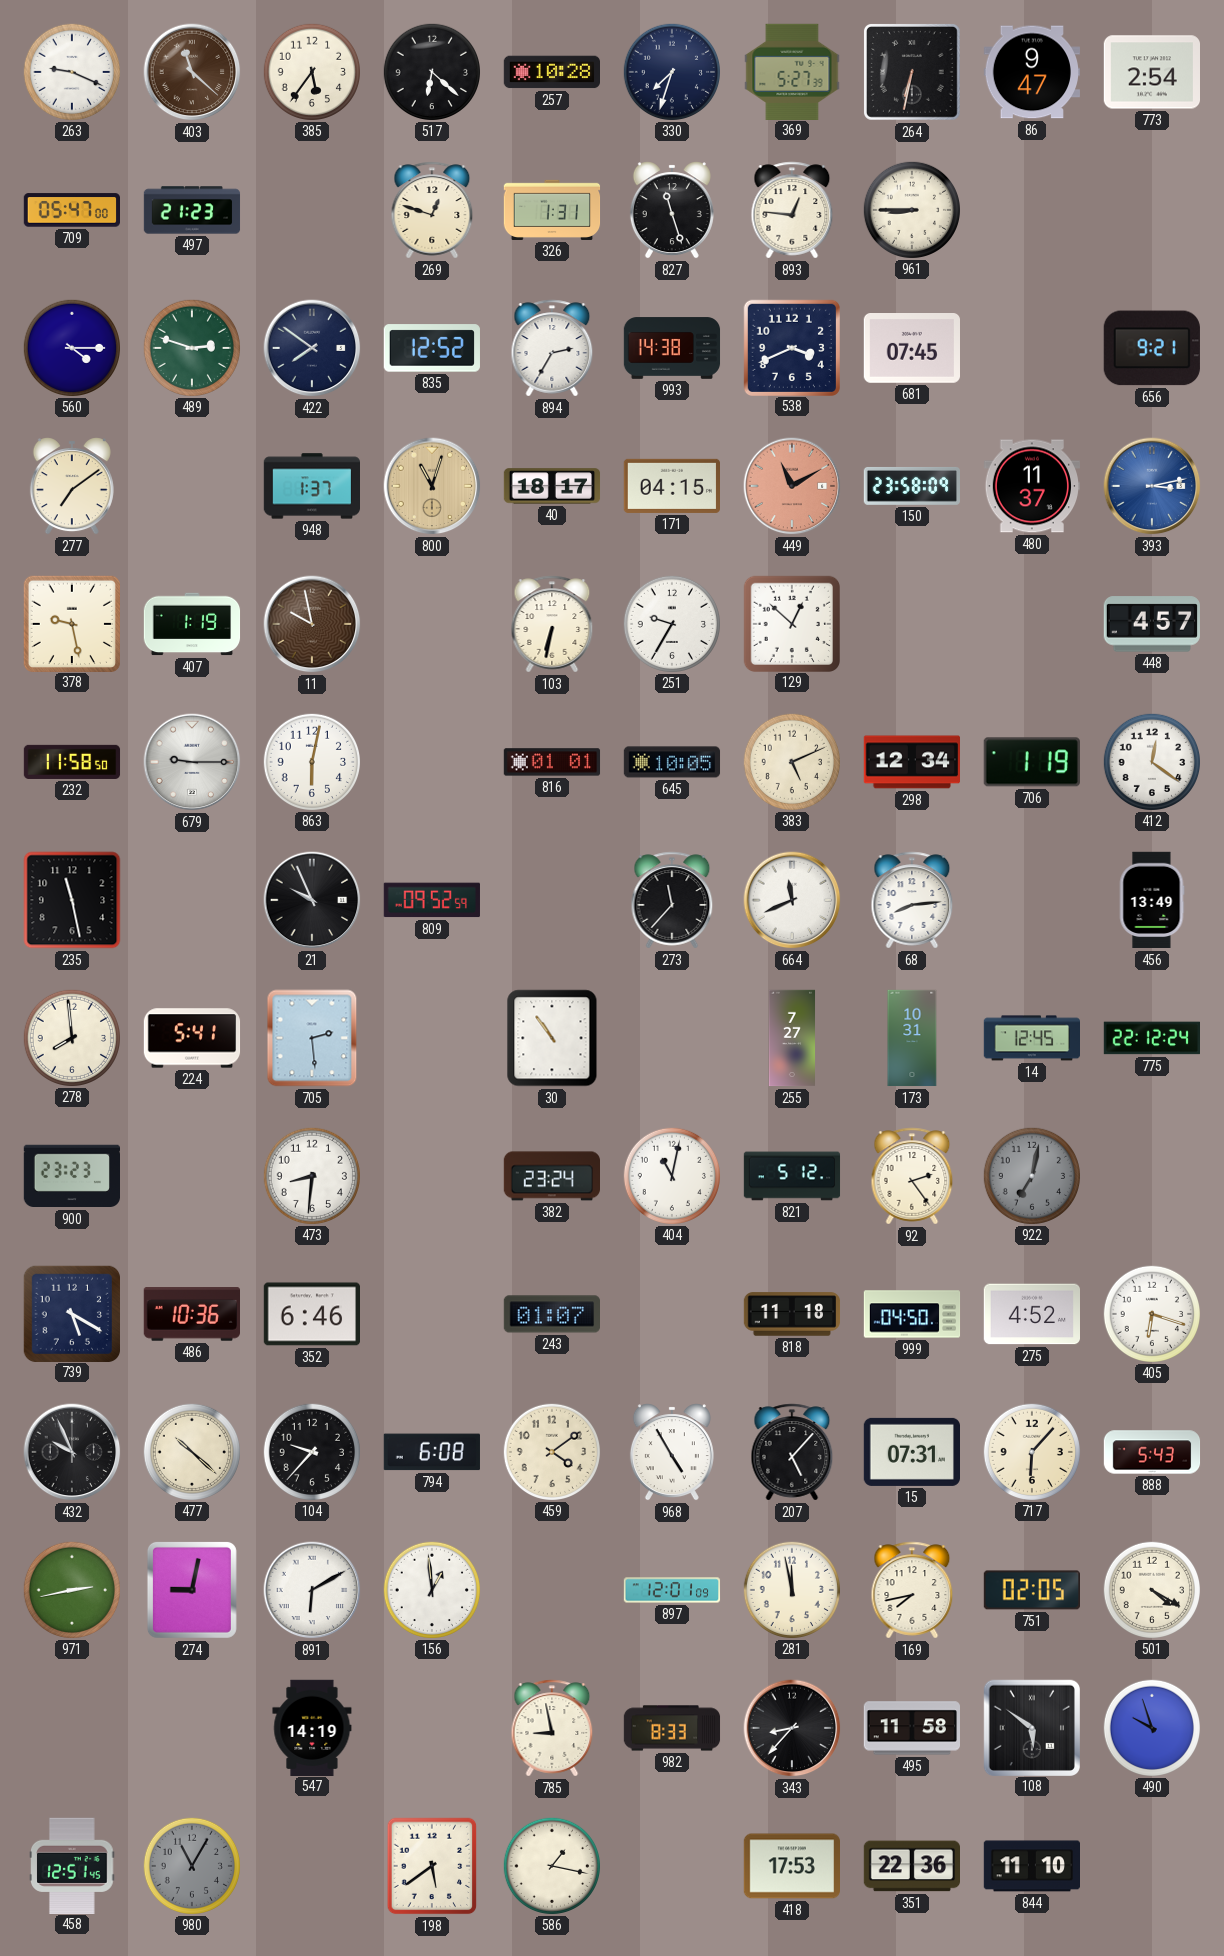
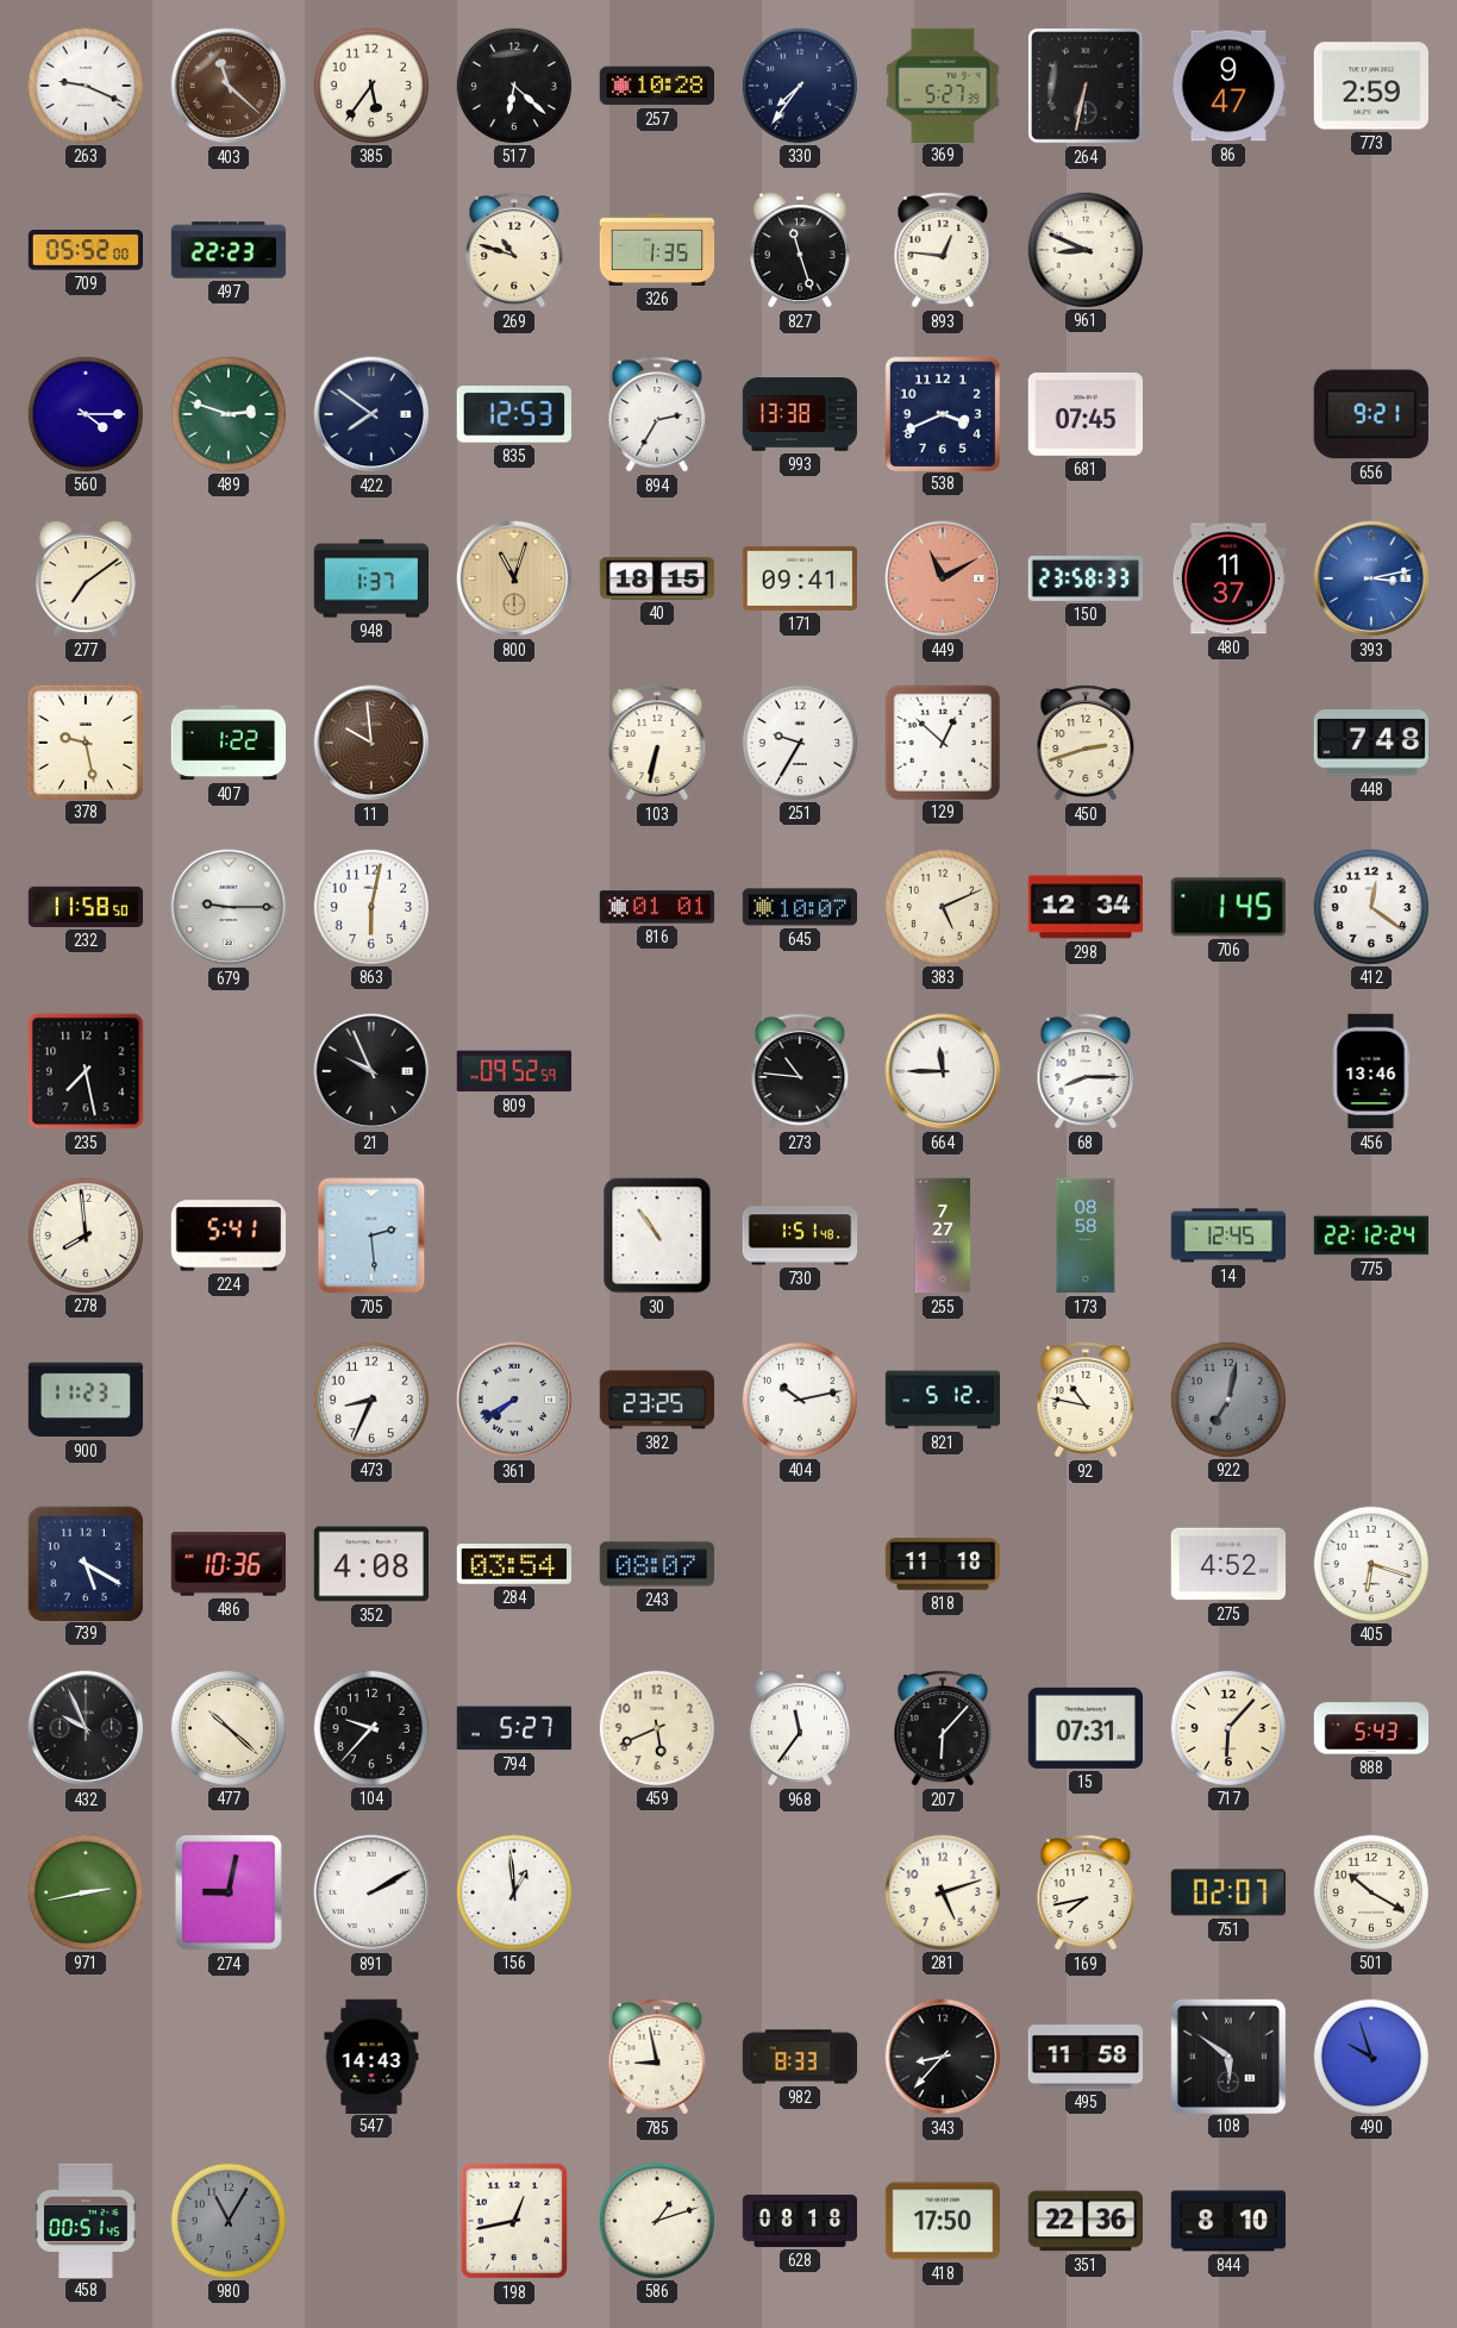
330: 7:33 -> 7:36 (799, 85)
773: 2:54 -> 2:59 (1370, 86)
709: 05:47 -> 05:52 (85, 250)
497: 21:23 -> 22:23 (229, 250)
269: 12:48 -> 10:48 (514, 250)
326: 1:31 -> 1:35 (657, 250)
961: 8:45 -> 8:49 (1084, 249)
835: 12:52 -> 12:53 (514, 414)
993: 14:38 -> 13:38 (800, 414)
40: 18:17 -> 18:15 (657, 578)
171: 04:15 -> 09:41 (799, 578)
150: 23:58:09 -> 23:58:33 (1086, 578)
407: 1:19 -> 1:22 (229, 743)
11: 9:58 -> 9:59 (371, 743)
450: none -> 2:42 (1086, 743)
448: 4:57 -> 7:48 (1370, 743)
645: 10:05 -> 10:07 (800, 907)
706: 1:19 -> 1:45 (1228, 907)
235: 11:28 -> 7:28 (86, 1071)
273: 11:37 -> 10:46 (800, 1071)
664: 11:41 -> 11:45 (943, 1071)
68: 8:14 -> 8:15 (1086, 1071)
456: 13:49 -> 13:46 (1371, 1071)
730: none -> 1:51 (800, 1235)
173: 10:31 -> 08:58 (1086, 1235)
900: 23:23 -> 11:23 (85, 1400)
473: 8:31 -> 8:34 (370, 1398)
361: none -> 7:40 (514, 1400)
382: 23:24 -> 23:25 (656, 1400)
404: 11:02 -> 10:13 (799, 1398)
92: 2:24 -> 10:47 (1086, 1400)
352: 6:46 -> 4:08 (370, 1564)
284: none -> 03:54 (513, 1564)
243: 01:07 -> 08:07 (656, 1564)
999: 04:50 -> none (912, 1314)
794: 6:08 -> 5:27 (514, 1728)
459: 4:09 -> 5:41 (656, 1727)
968: 4:55 -> 11:36 (800, 1728)
207: 5:07 -> 6:07 (943, 1728)
891: 6:10 -> 2:10 (371, 1892)
897: 12:01 -> none (672, 1590)
281: 11:58 -> 5:12 (942, 1891)
751: 02:05 -> 02:07 (1227, 1892)
501: 4:20 -> 10:20 (1370, 1891)
547: 14:19 -> 14:43 (371, 2055)
458: 12:51 -> 00:51 (86, 2220)
198: 5:39 -> 12:43 (514, 2221)
586: 1:17 -> 1:12 (656, 2220)
628: none -> 08:18 (800, 2221)
418: 17:53 -> 17:50 (942, 2221)
844: 11:10 -> 8:10 (1227, 2221)
